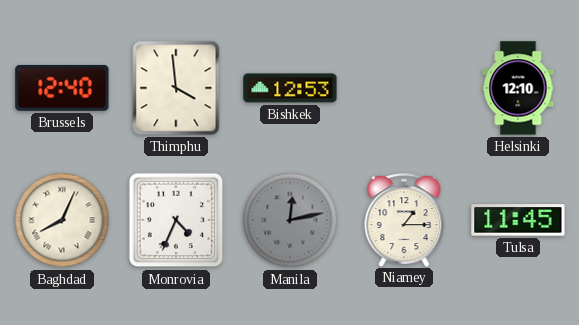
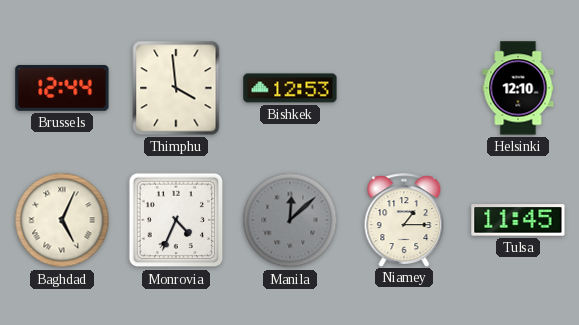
Brussels: 12:40 -> 12:44 (62, 88)
Baghdad: 8:04 -> 5:04 (62, 220)
Manila: 12:13 -> 12:08 (290, 220)
